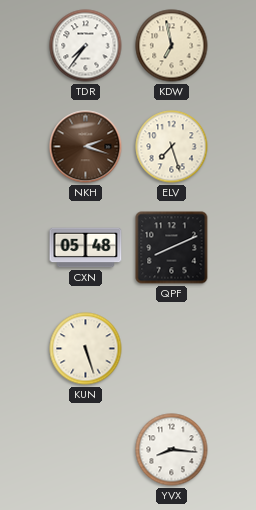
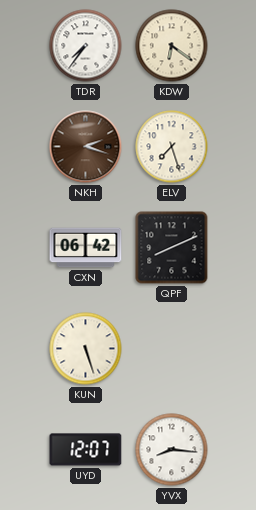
KDW: 6:58 -> 6:21 (172, 46)
CXN: 05:48 -> 06:42 (86, 248)
UYD: none -> 12:07 (86, 450)
